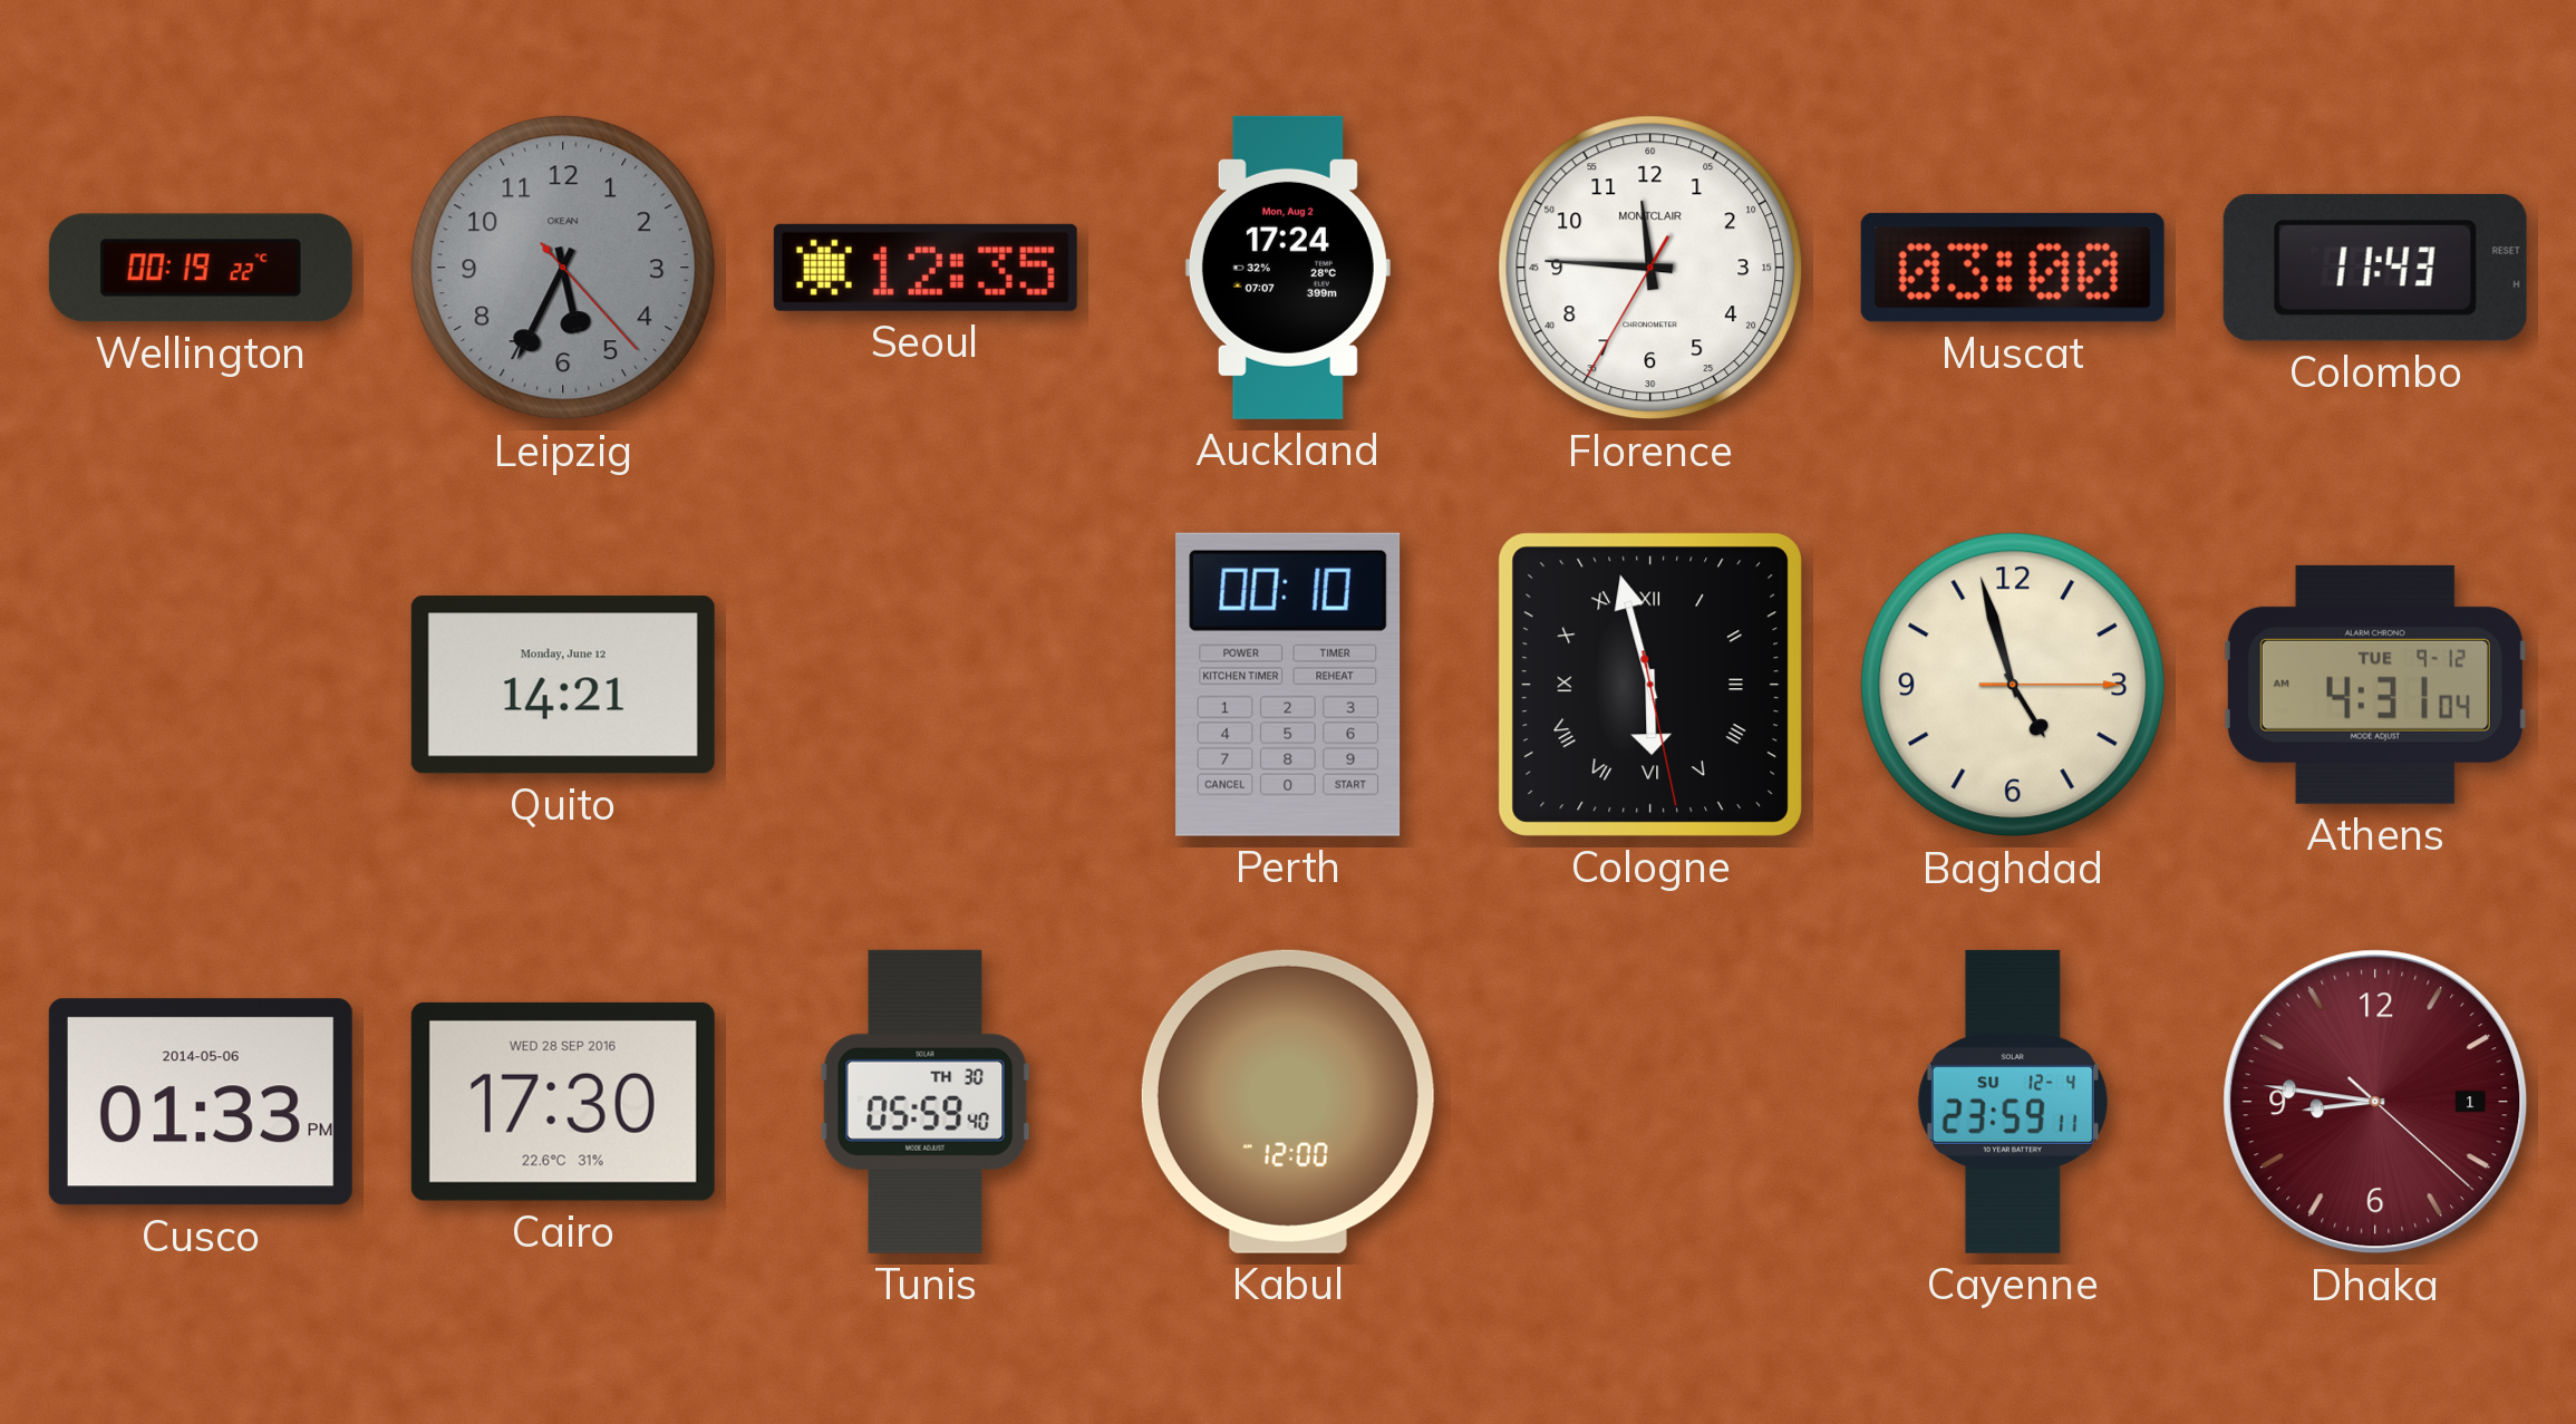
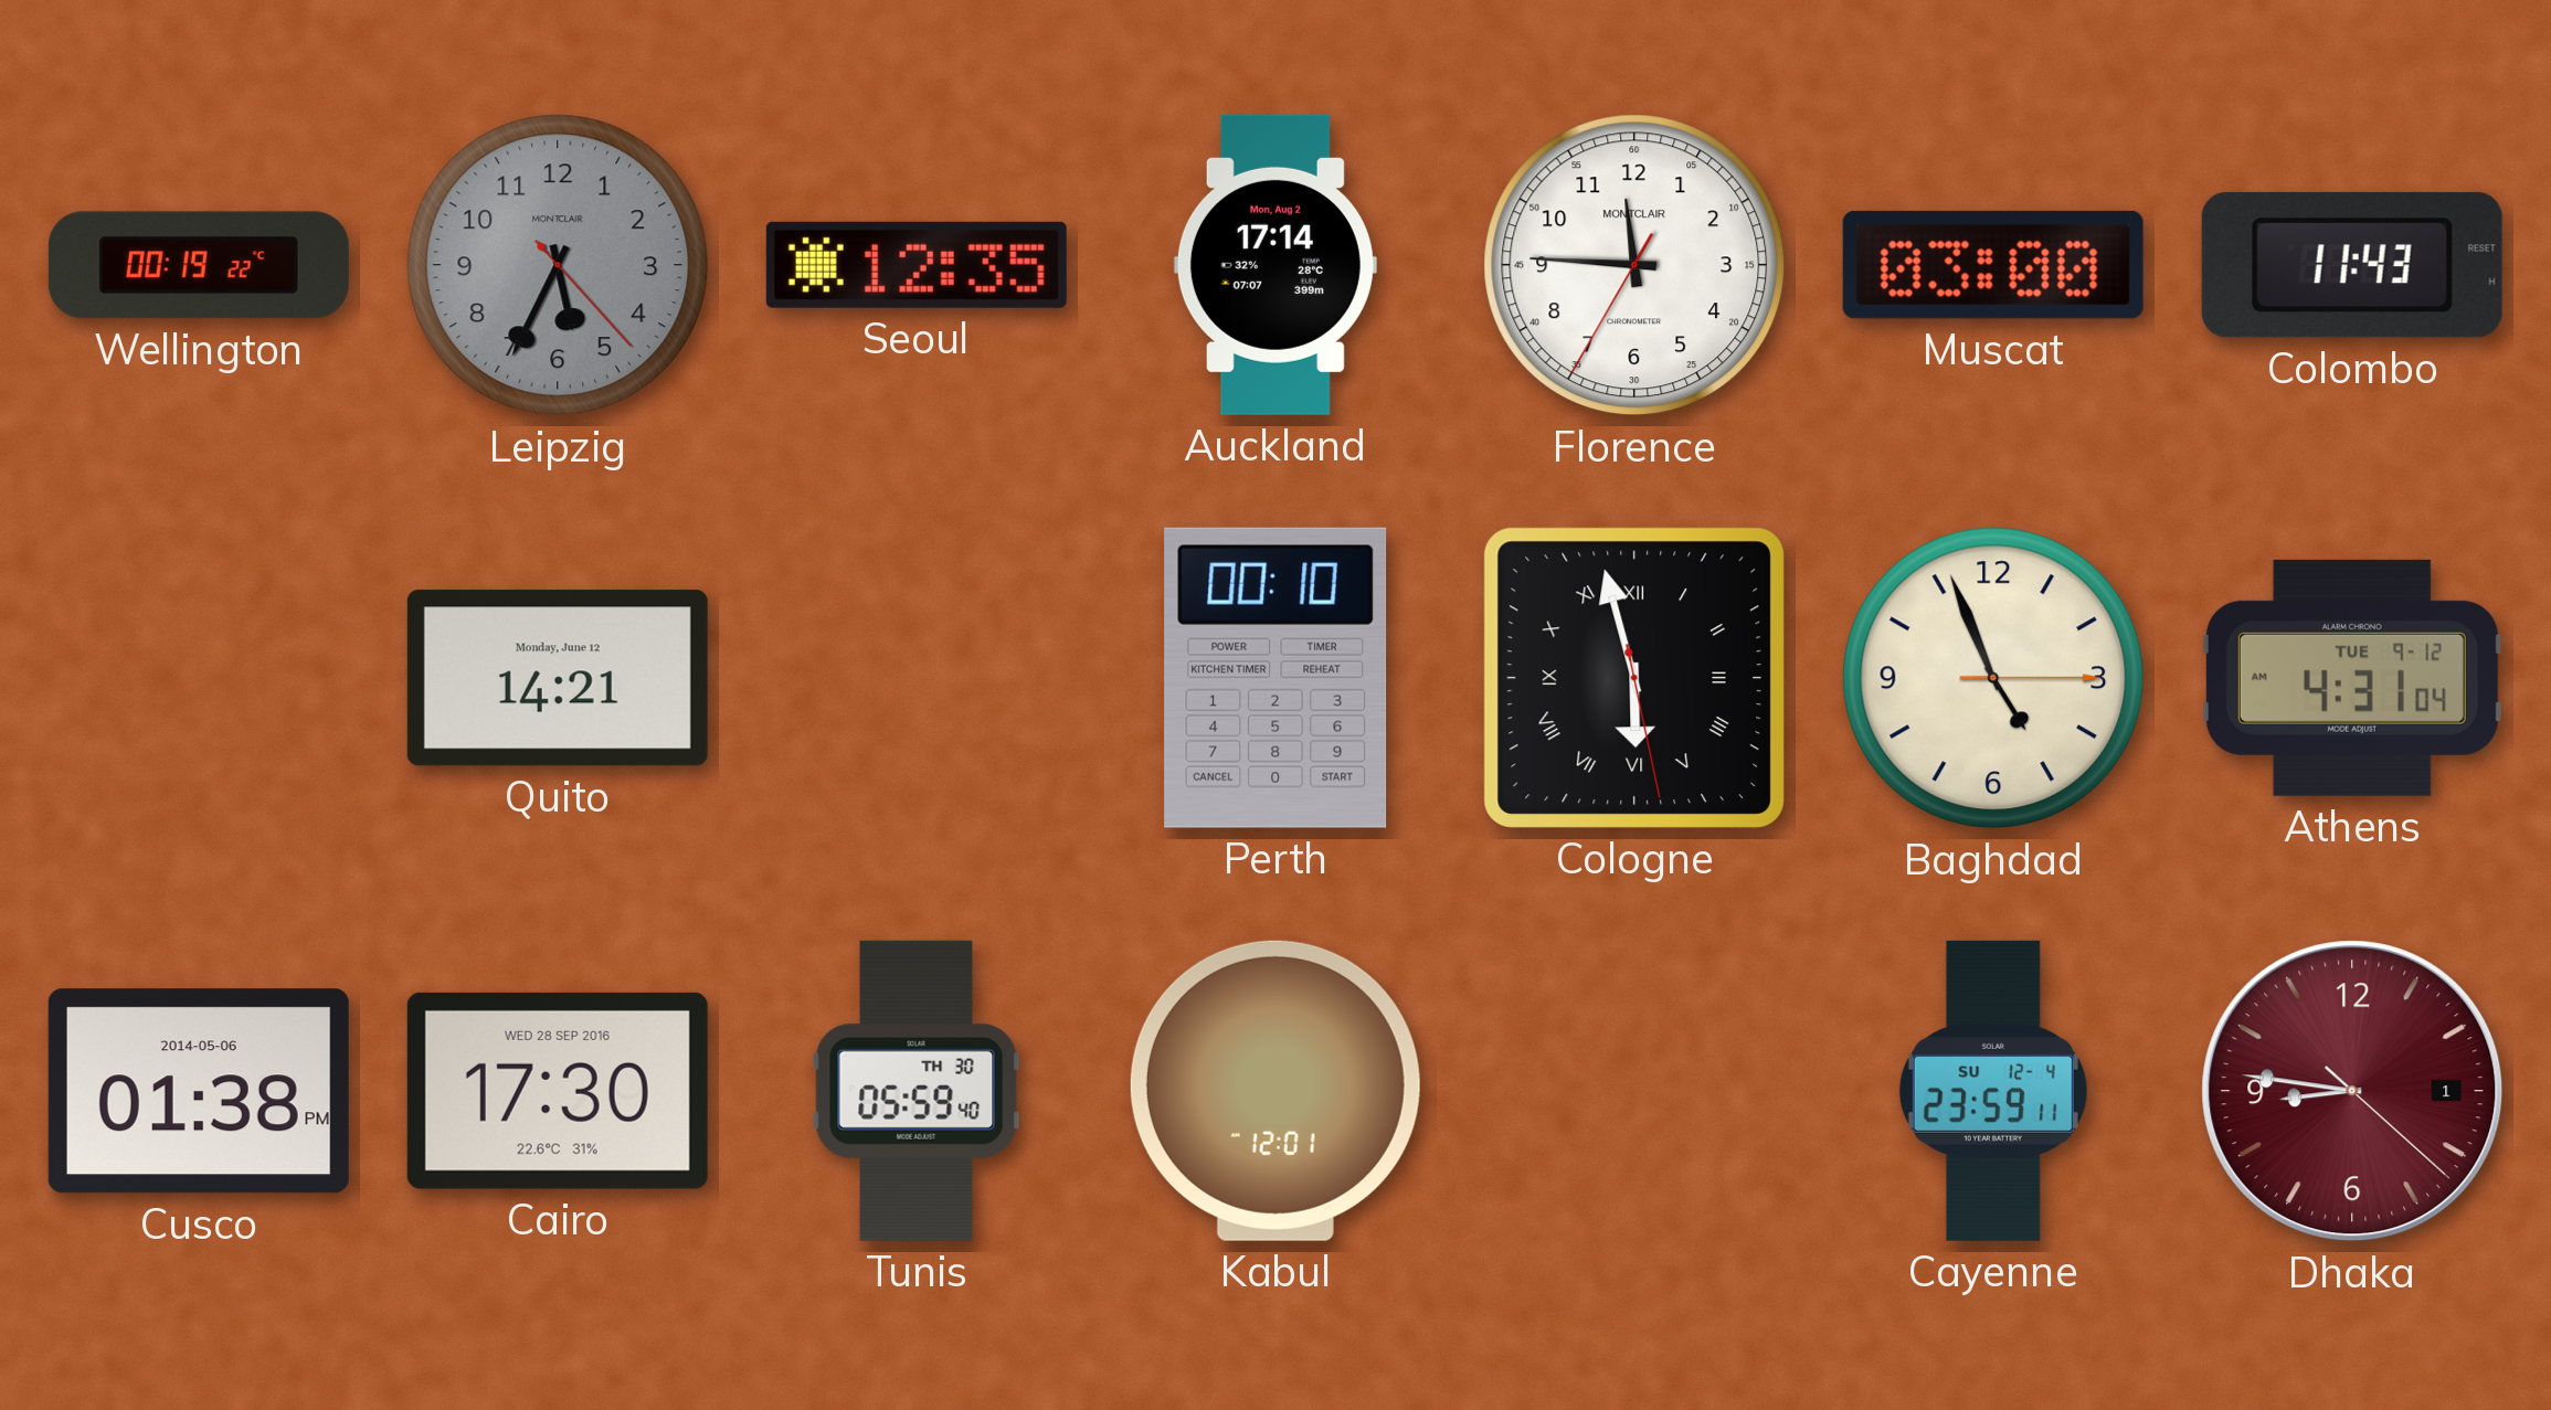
Leipzig brand: OKEAN -> MONTCLAIR (558, 265)
Auckland: 17:24 -> 17:14 (1275, 265)
Baghdad: 4:57 -> 4:56 (1993, 678)
Cusco: 01:33 -> 01:38 (199, 1091)
Kabul: 12:00 -> 12:01 (1275, 1091)
